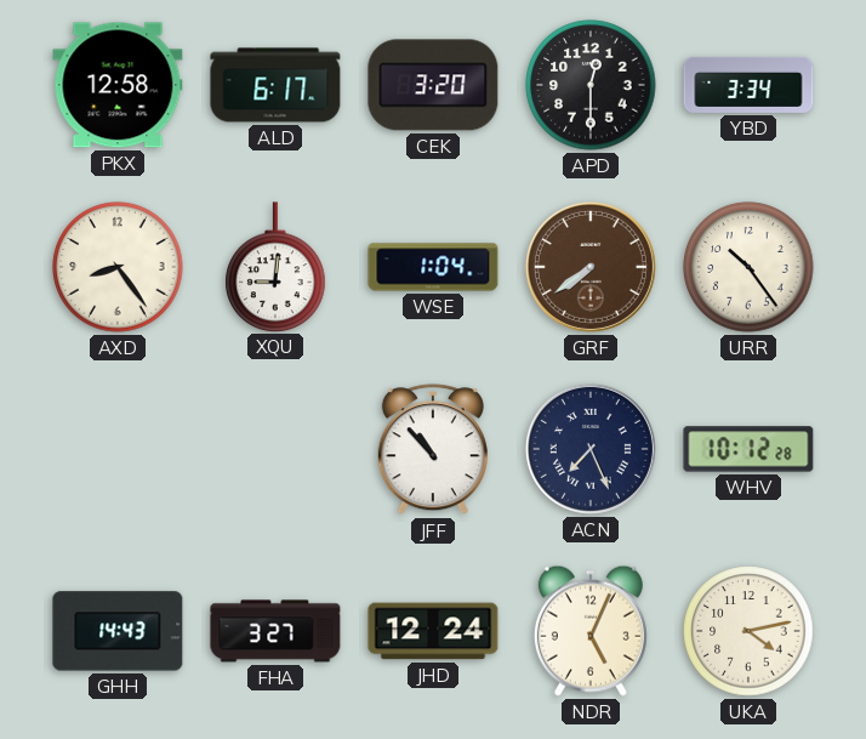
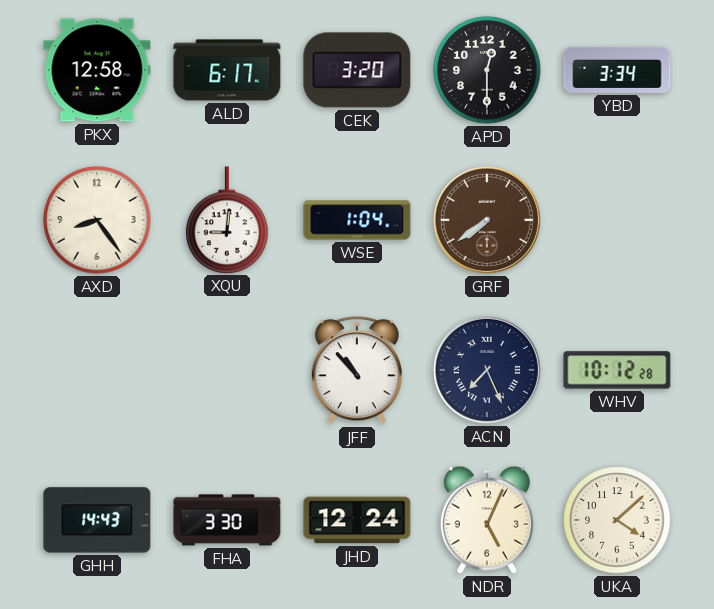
URR: 10:24 -> none (748, 267)
FHA: 3:27 -> 3:30 (227, 520)
UKA: 4:13 -> 4:08 (617, 520)
